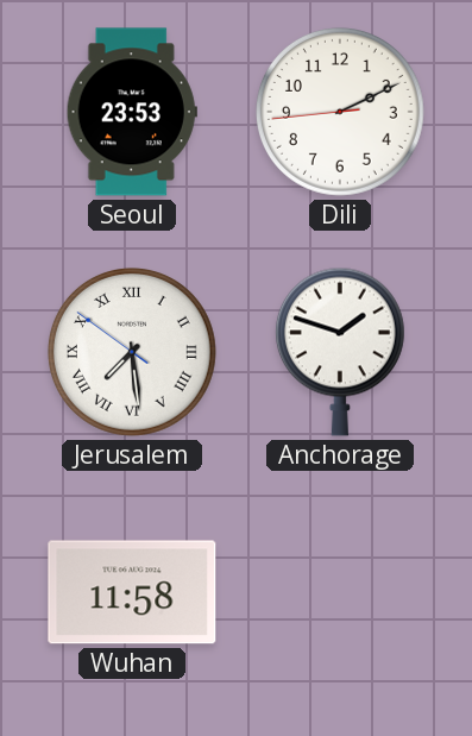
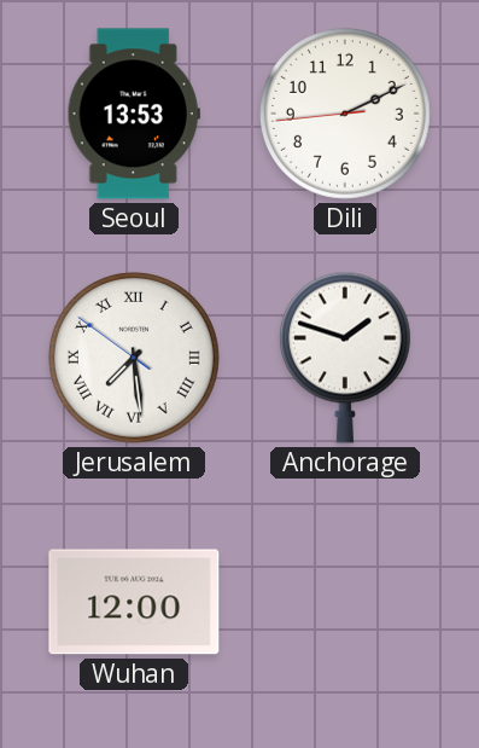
Seoul: 23:53 -> 13:53 (134, 114)
Wuhan: 11:58 -> 12:00 (134, 602)
